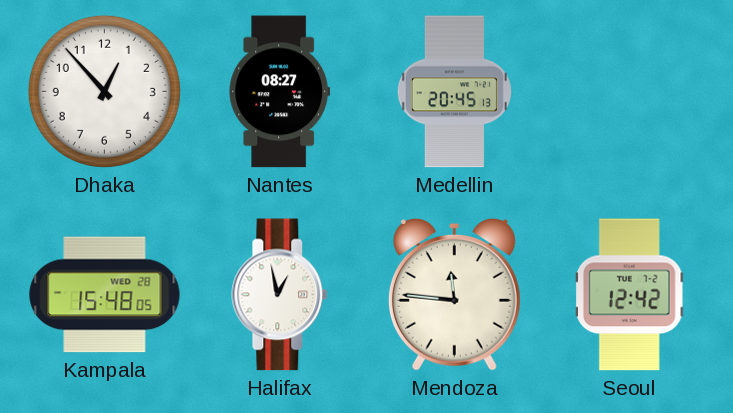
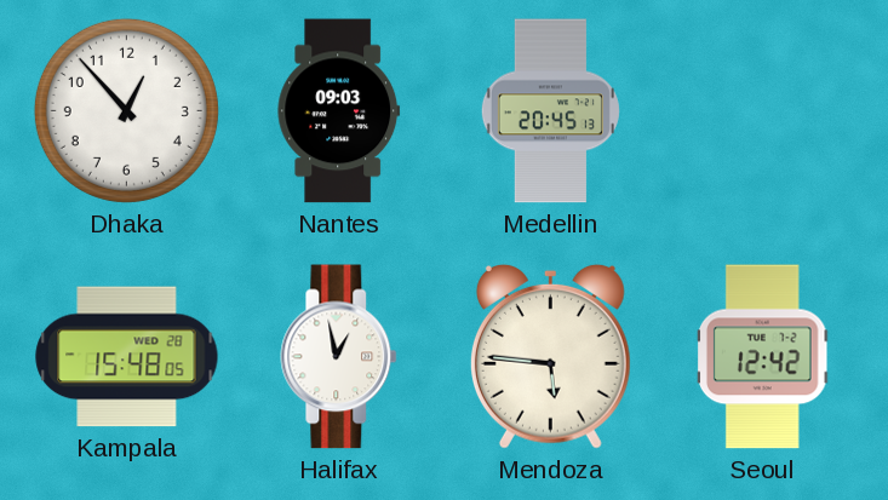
Nantes: 08:27 -> 09:03 (339, 111)
Mendoza: 11:46 -> 5:46 (550, 356)
